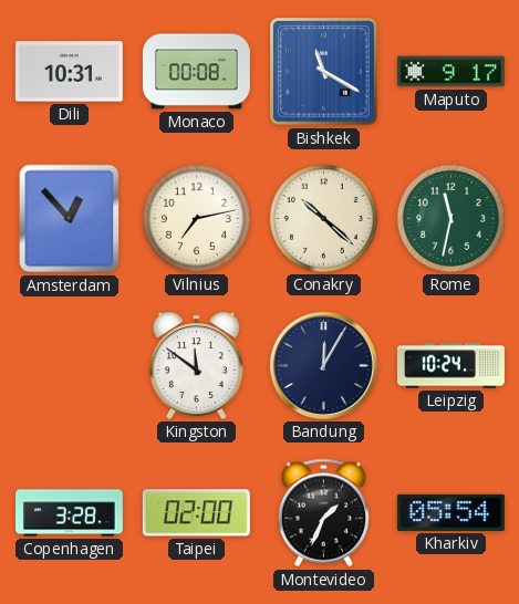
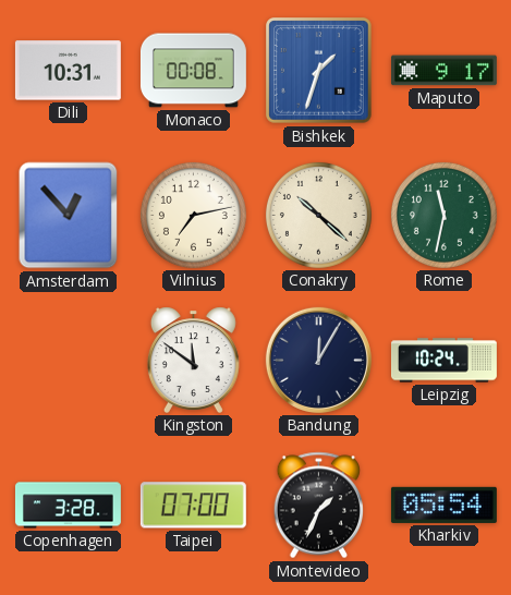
Bishkek: 11:20 -> 1:33 (319, 71)
Taipei: 02:00 -> 07:00 (193, 506)
